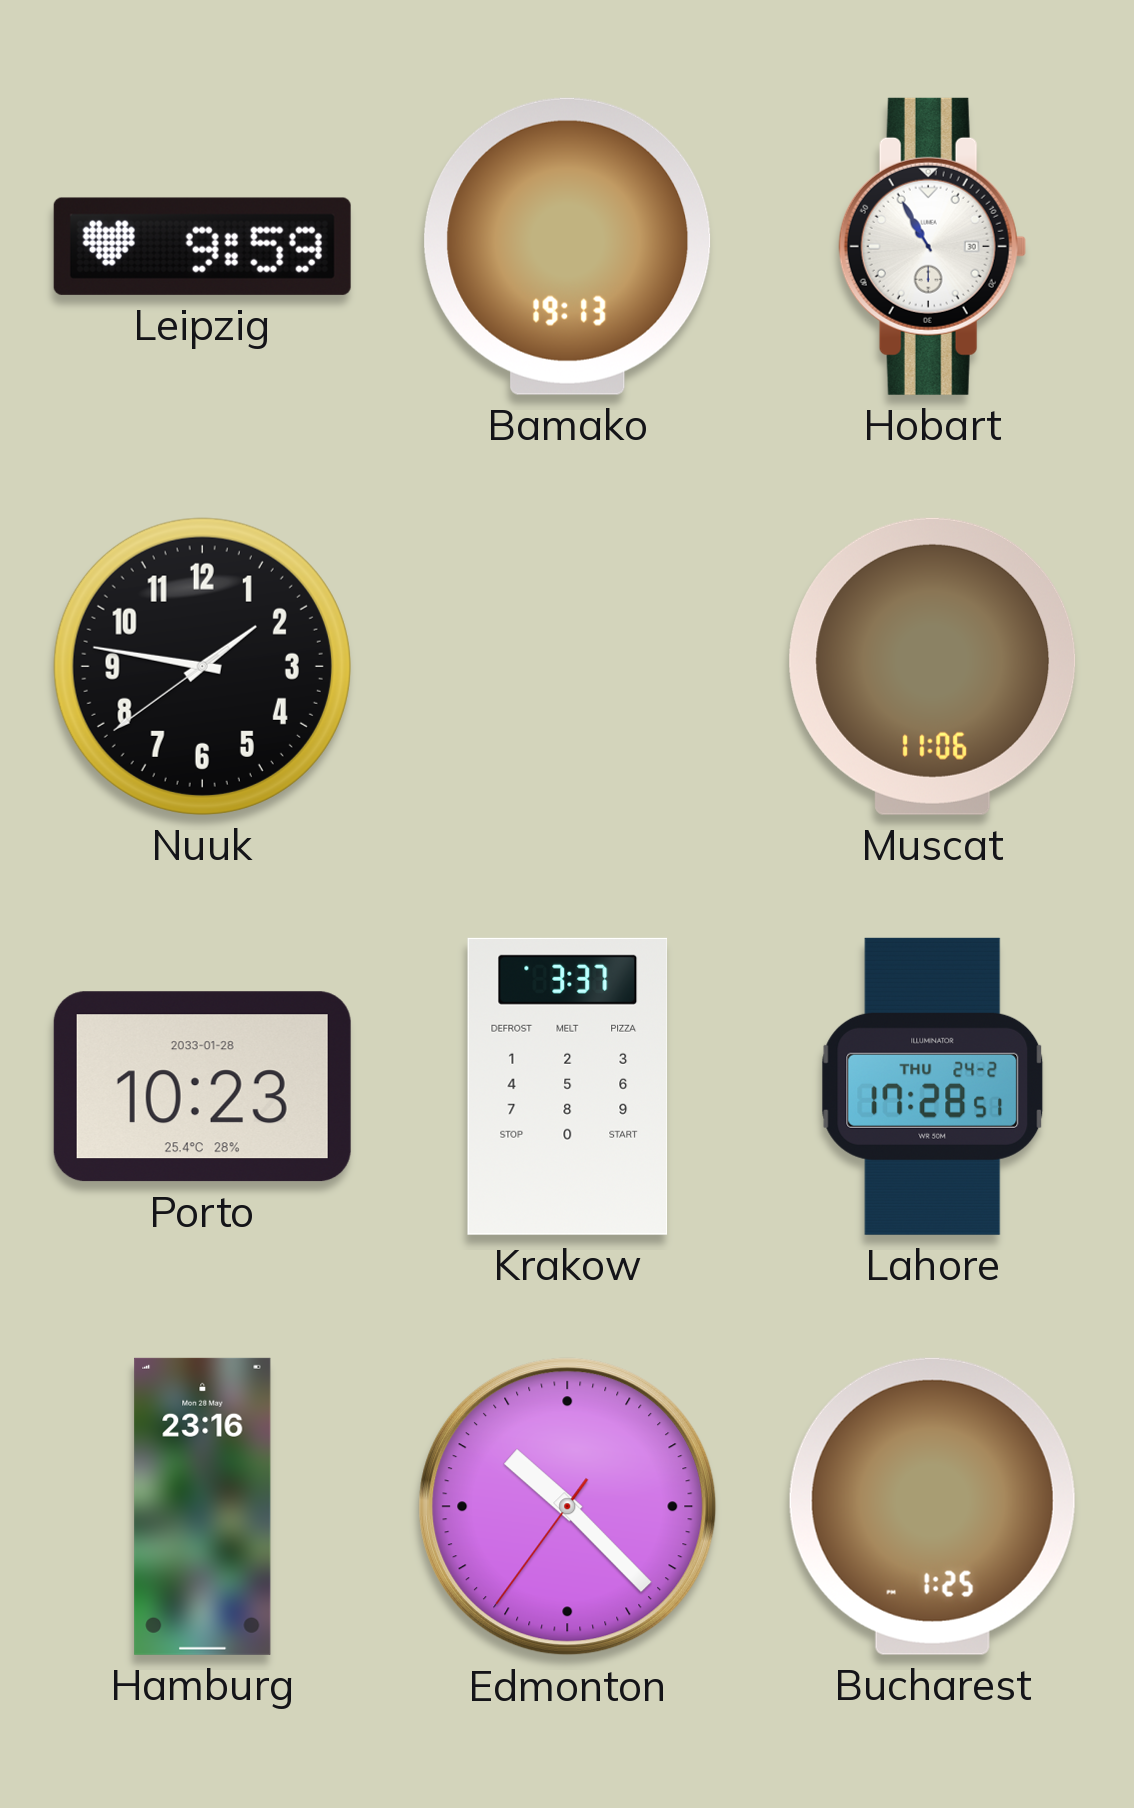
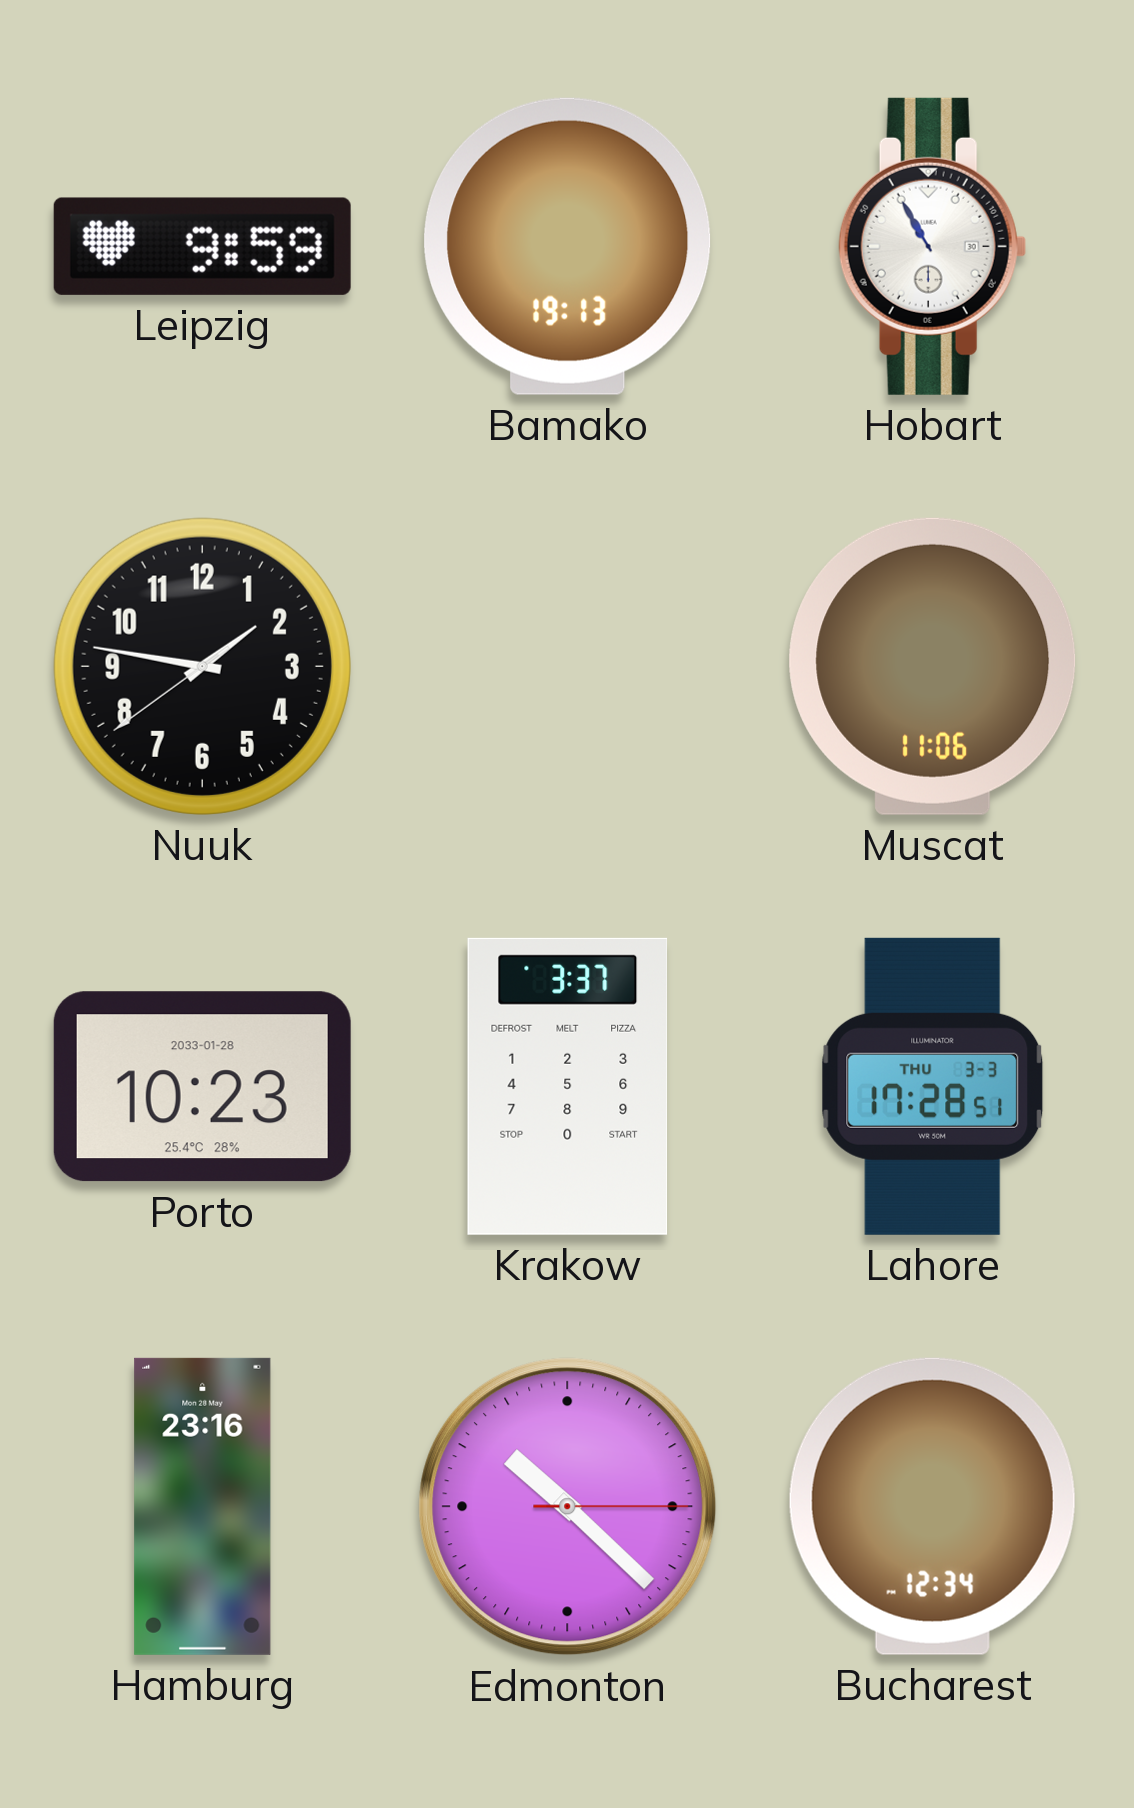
Lahore date: THU 24-2 -> THU 3-3 (933, 1086)
Edmonton: 10:22:36 -> 10:22:15 (568, 1507)
Bucharest: 1:25 -> 12:34 (932, 1506)
